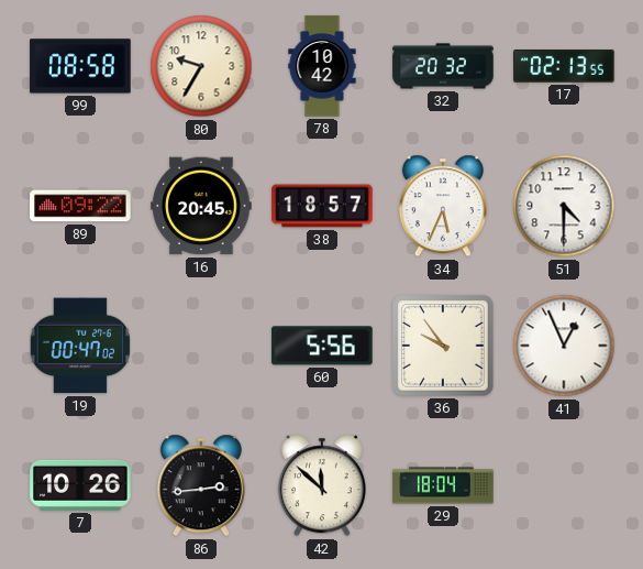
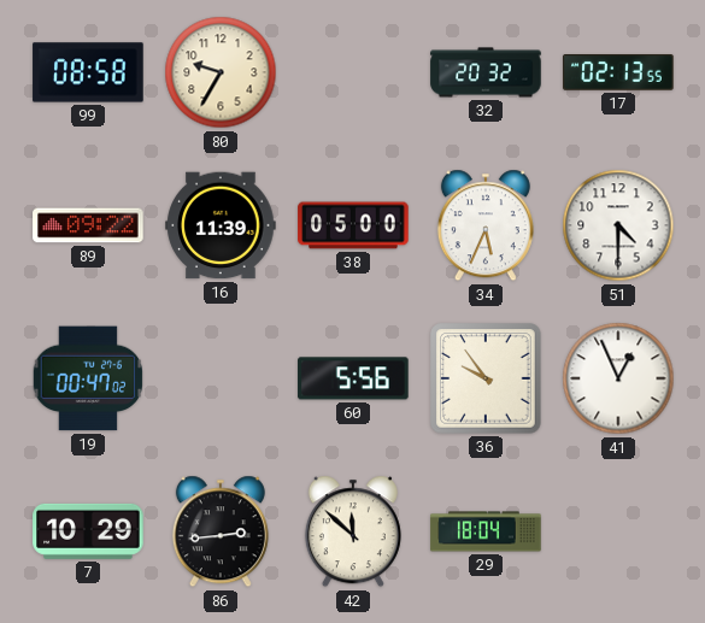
78: 10:42 -> none (322, 66)
16: 20:45 -> 11:39 (221, 225)
38: 18:57 -> 05:00 (353, 225)
7: 10:26 -> 10:29 (88, 531)
